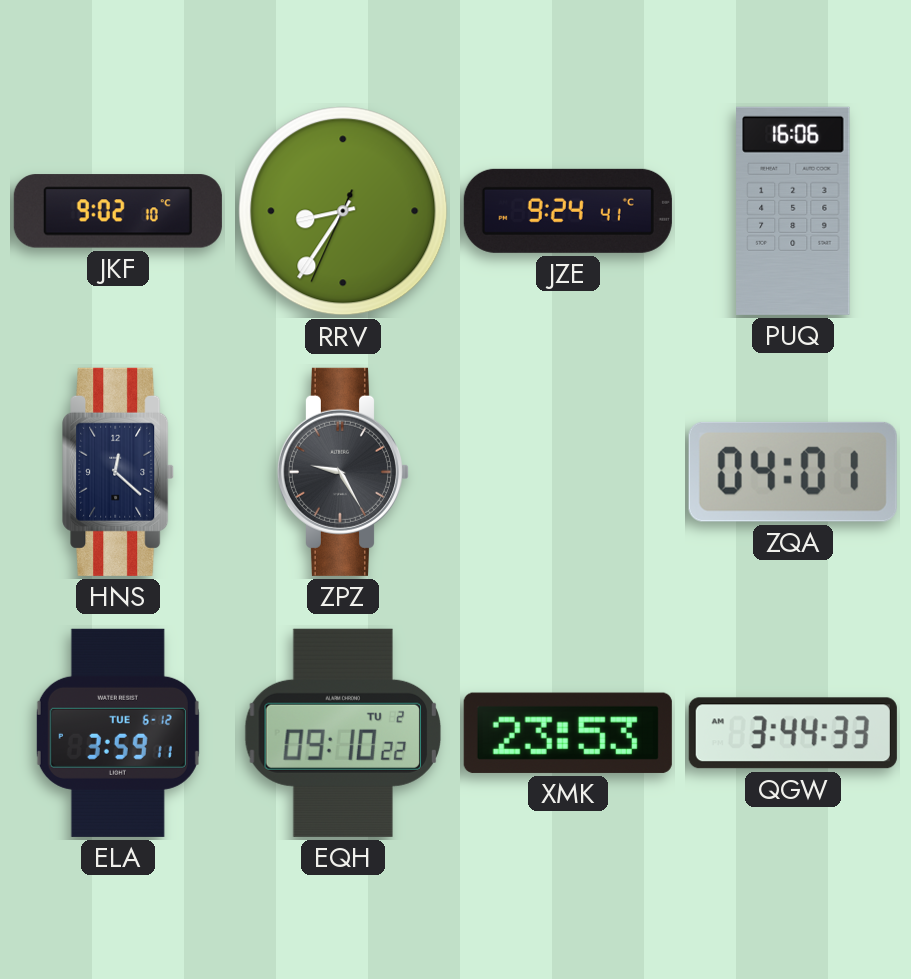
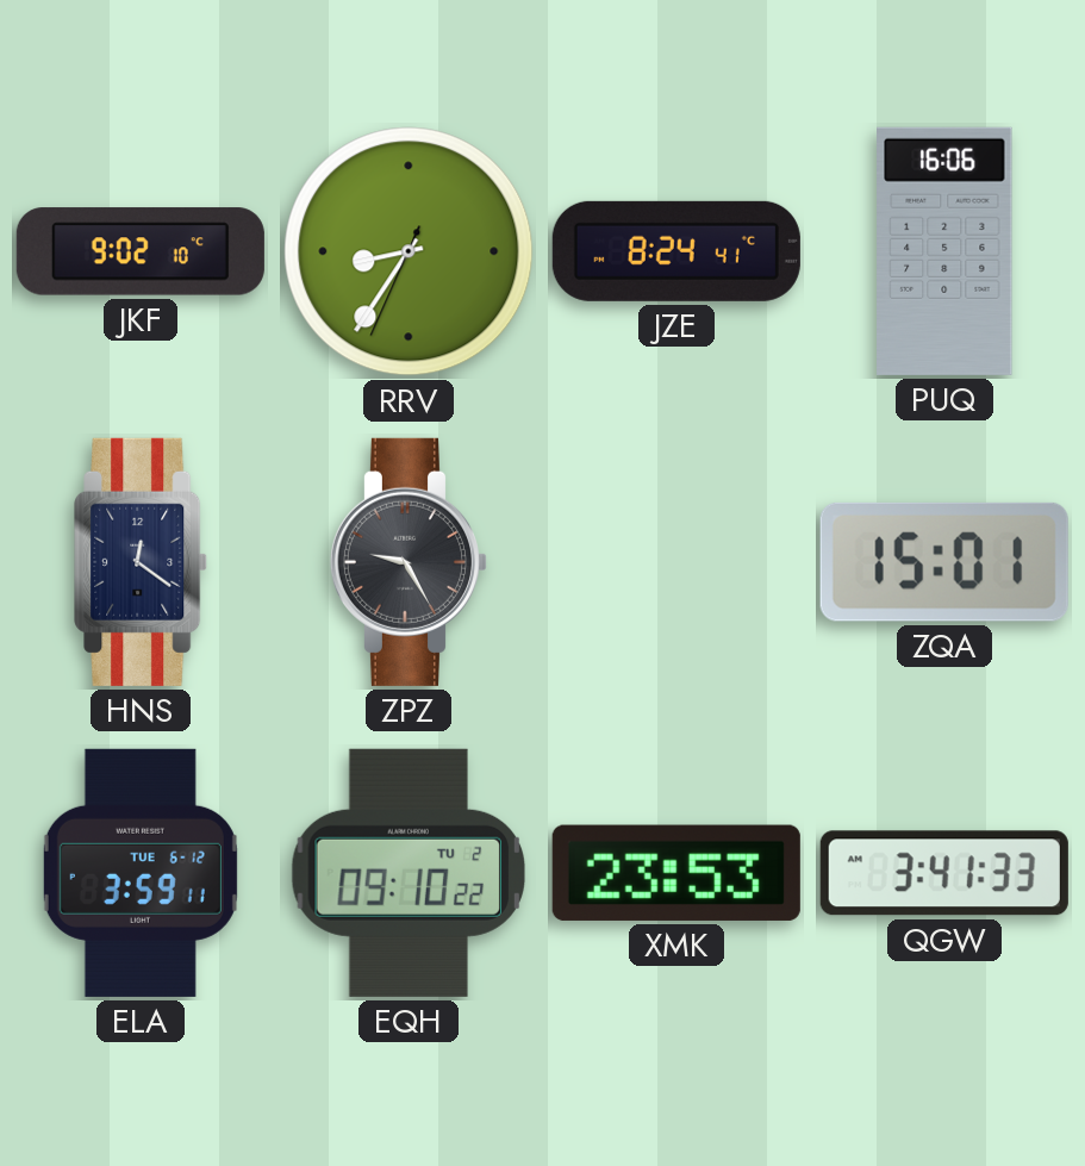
JZE: 9:24 -> 8:24 (676, 251)
HNS: 12:22 -> 12:21 (142, 562)
ZQA: 04:01 -> 15:01 (944, 562)
QGW: 3:44 -> 3:41 (944, 873)
